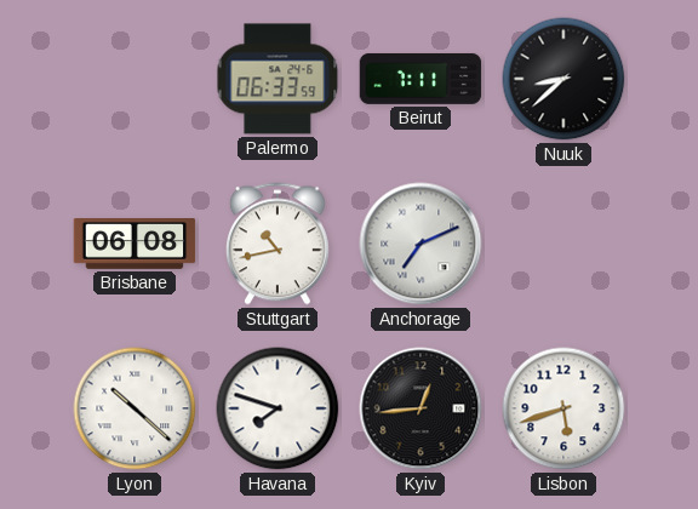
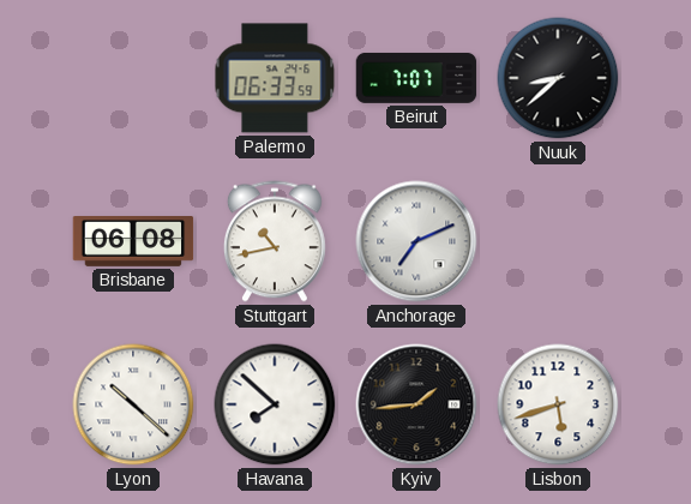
Beirut: 7:11 -> 7:07 (416, 78)
Havana: 7:48 -> 7:52 (275, 404)
Kyiv: 12:44 -> 1:44 (416, 404)
